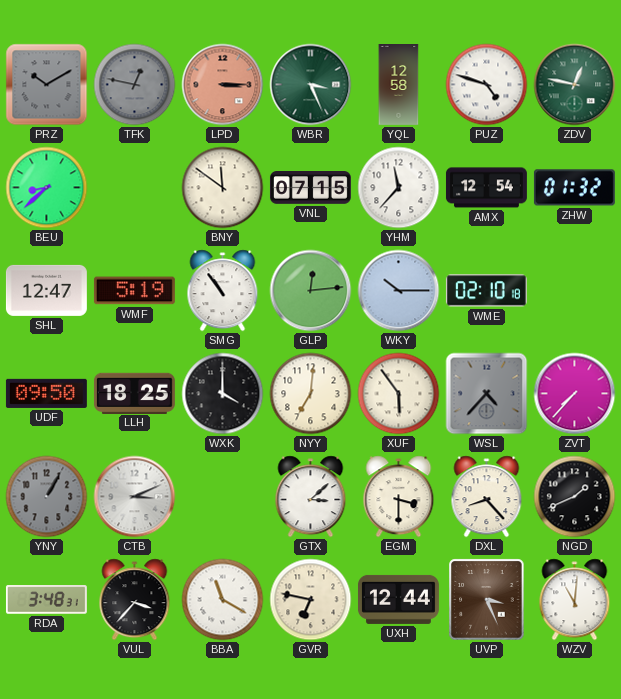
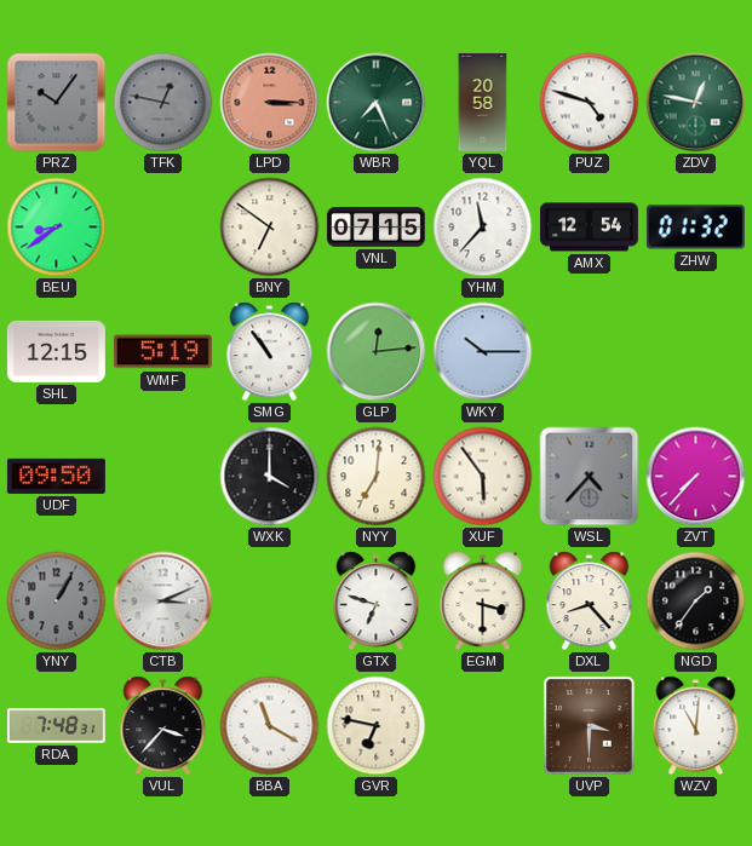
PRZ: 10:10 -> 10:06 (57, 103)
WBR: 3:26 -> 7:26 (377, 103)
YQL: 12:58 -> 20:58 (483, 103)
BEU: 8:38 -> 8:39 (57, 228)
BNY: 11:51 -> 6:51 (270, 228)
SHL: 12:47 -> 12:15 (56, 351)
WME: 02:10 -> none (486, 291)
LLH: 18:25 -> none (134, 393)
GTX: 3:08 -> 6:48 (377, 602)
NGD: 1:41 -> 1:36 (696, 602)
RDA: 3:48 -> 7:48 (56, 726)
UXH: 12:44 -> none (398, 599)
UVP: 3:26 -> 3:30 (590, 726)
